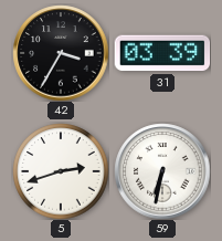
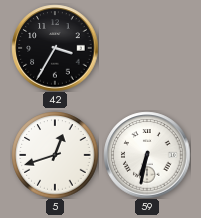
31: 03:39 -> none (162, 53)
5: 2:42 -> 12:42 (55, 155)
